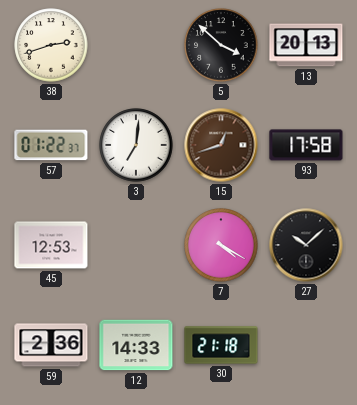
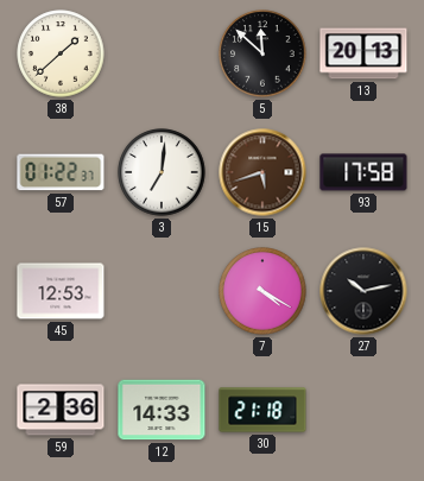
38: 2:42 -> 1:38 (61, 53)
5: 3:52 -> 11:52 (262, 53)
15: 12:42 -> 5:42 (262, 172)
27: 10:08 -> 10:13 (363, 291)
